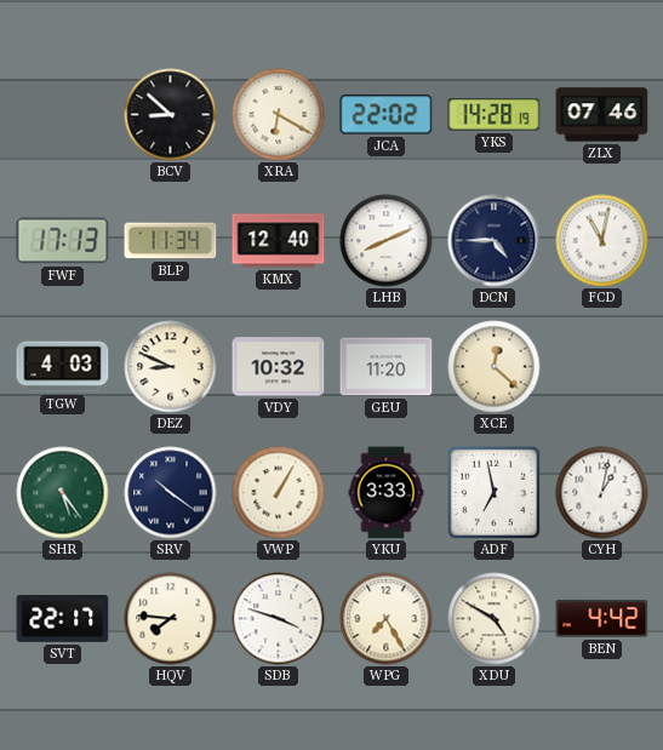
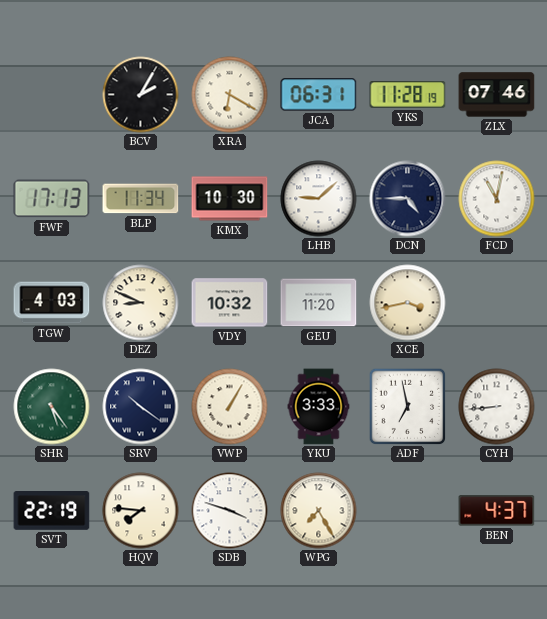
BCV: 8:52 -> 2:05 (141, 95)
JCA: 22:02 -> 06:31 (319, 95)
YKS: 14:28 -> 11:28 (408, 95)
KMX: 12:40 -> 10:30 (230, 199)
LHB: 8:11 -> 9:08 (319, 199)
XCE: 12:22 -> 3:43 (408, 303)
CYH: 1:02 -> 8:44 (497, 407)
SVT: 22:17 -> 22:19 (52, 511)
XDU: 4:50 -> none (495, 619)
BEN: 4:42 -> 4:37 (497, 511)
